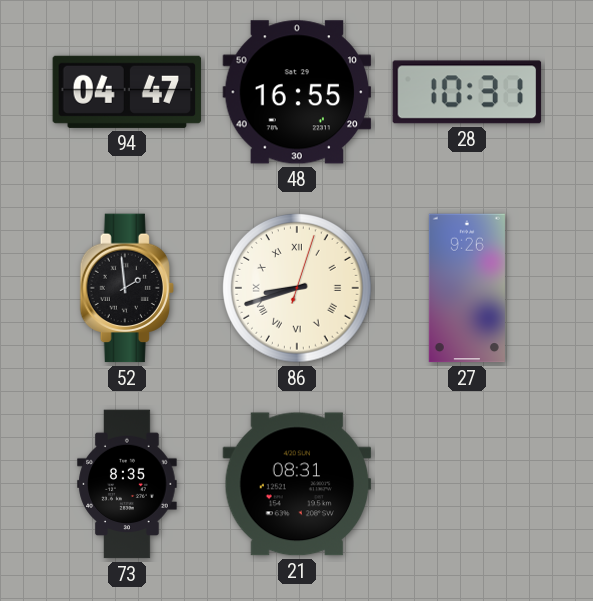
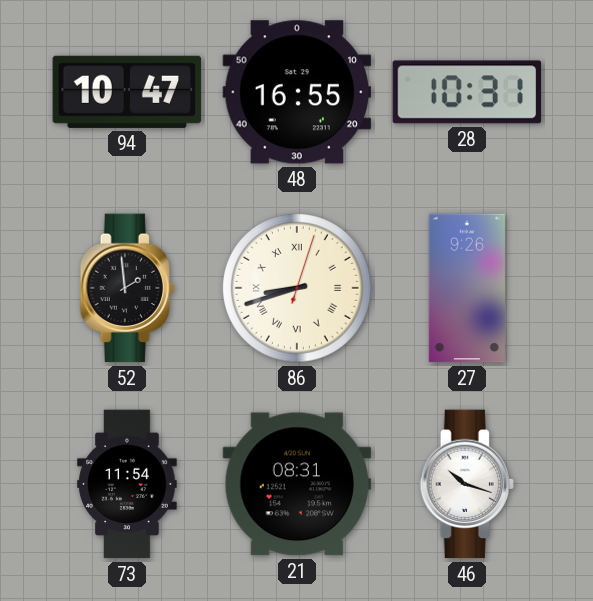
94: 04:47 -> 10:47 (127, 92)
73: 8:35 -> 11:54 (127, 484)
46: none -> 10:18 (467, 484)
